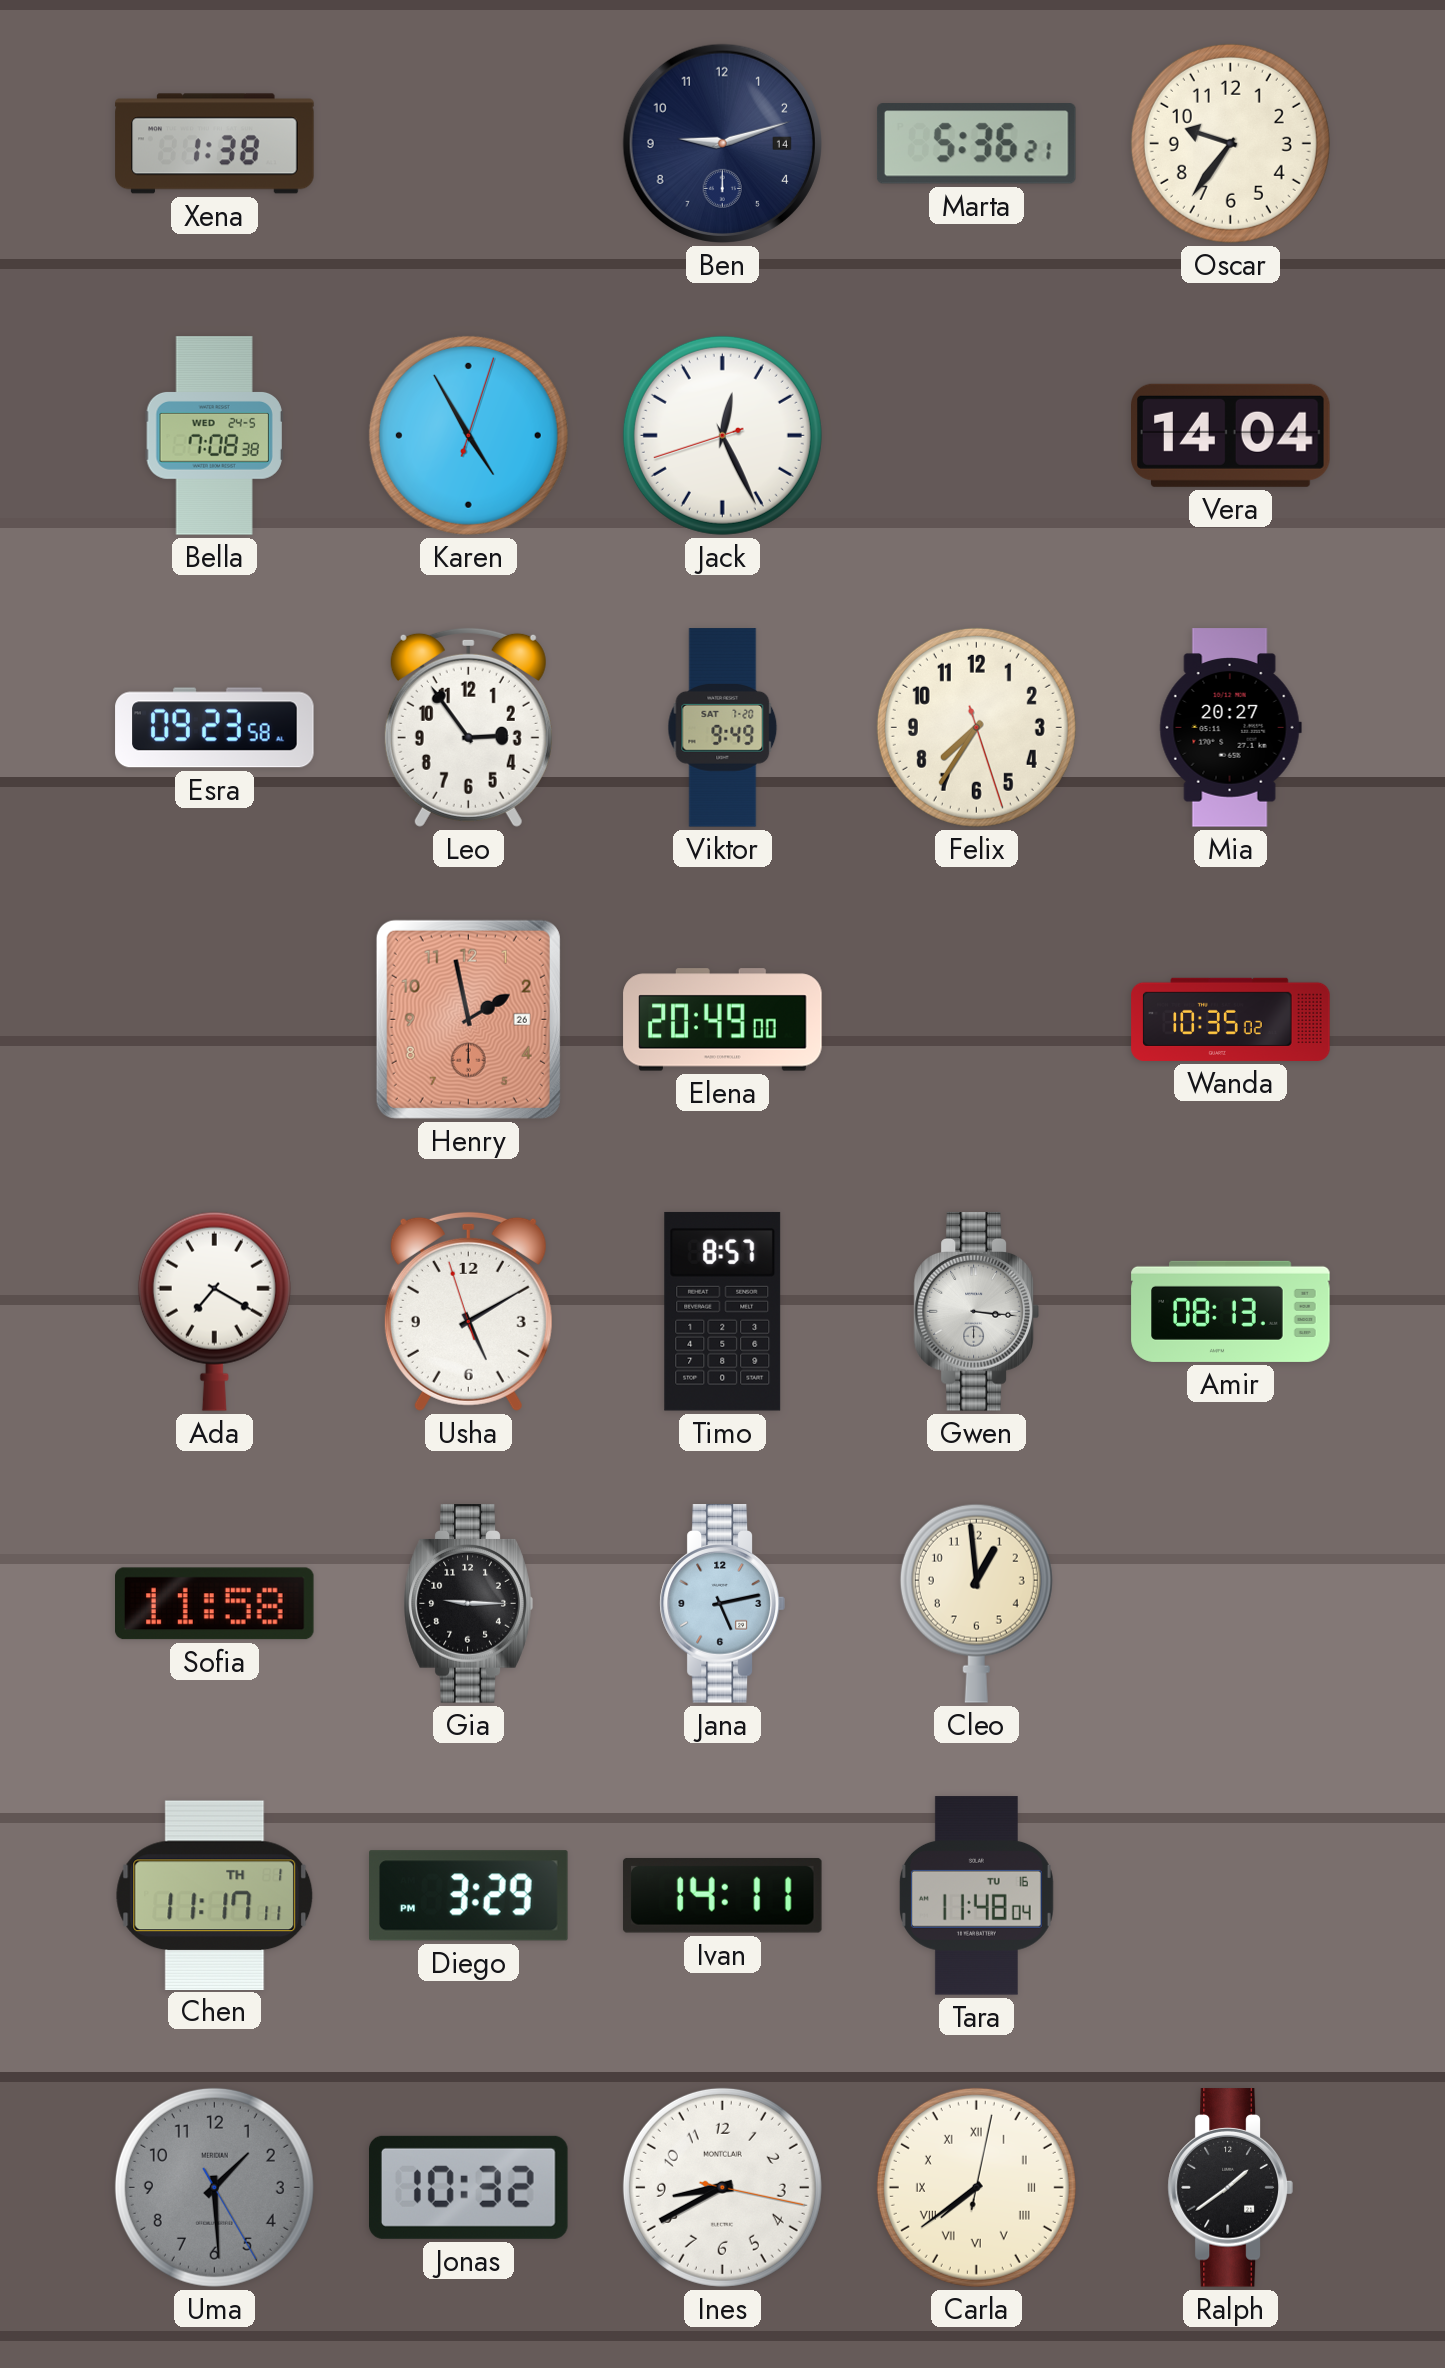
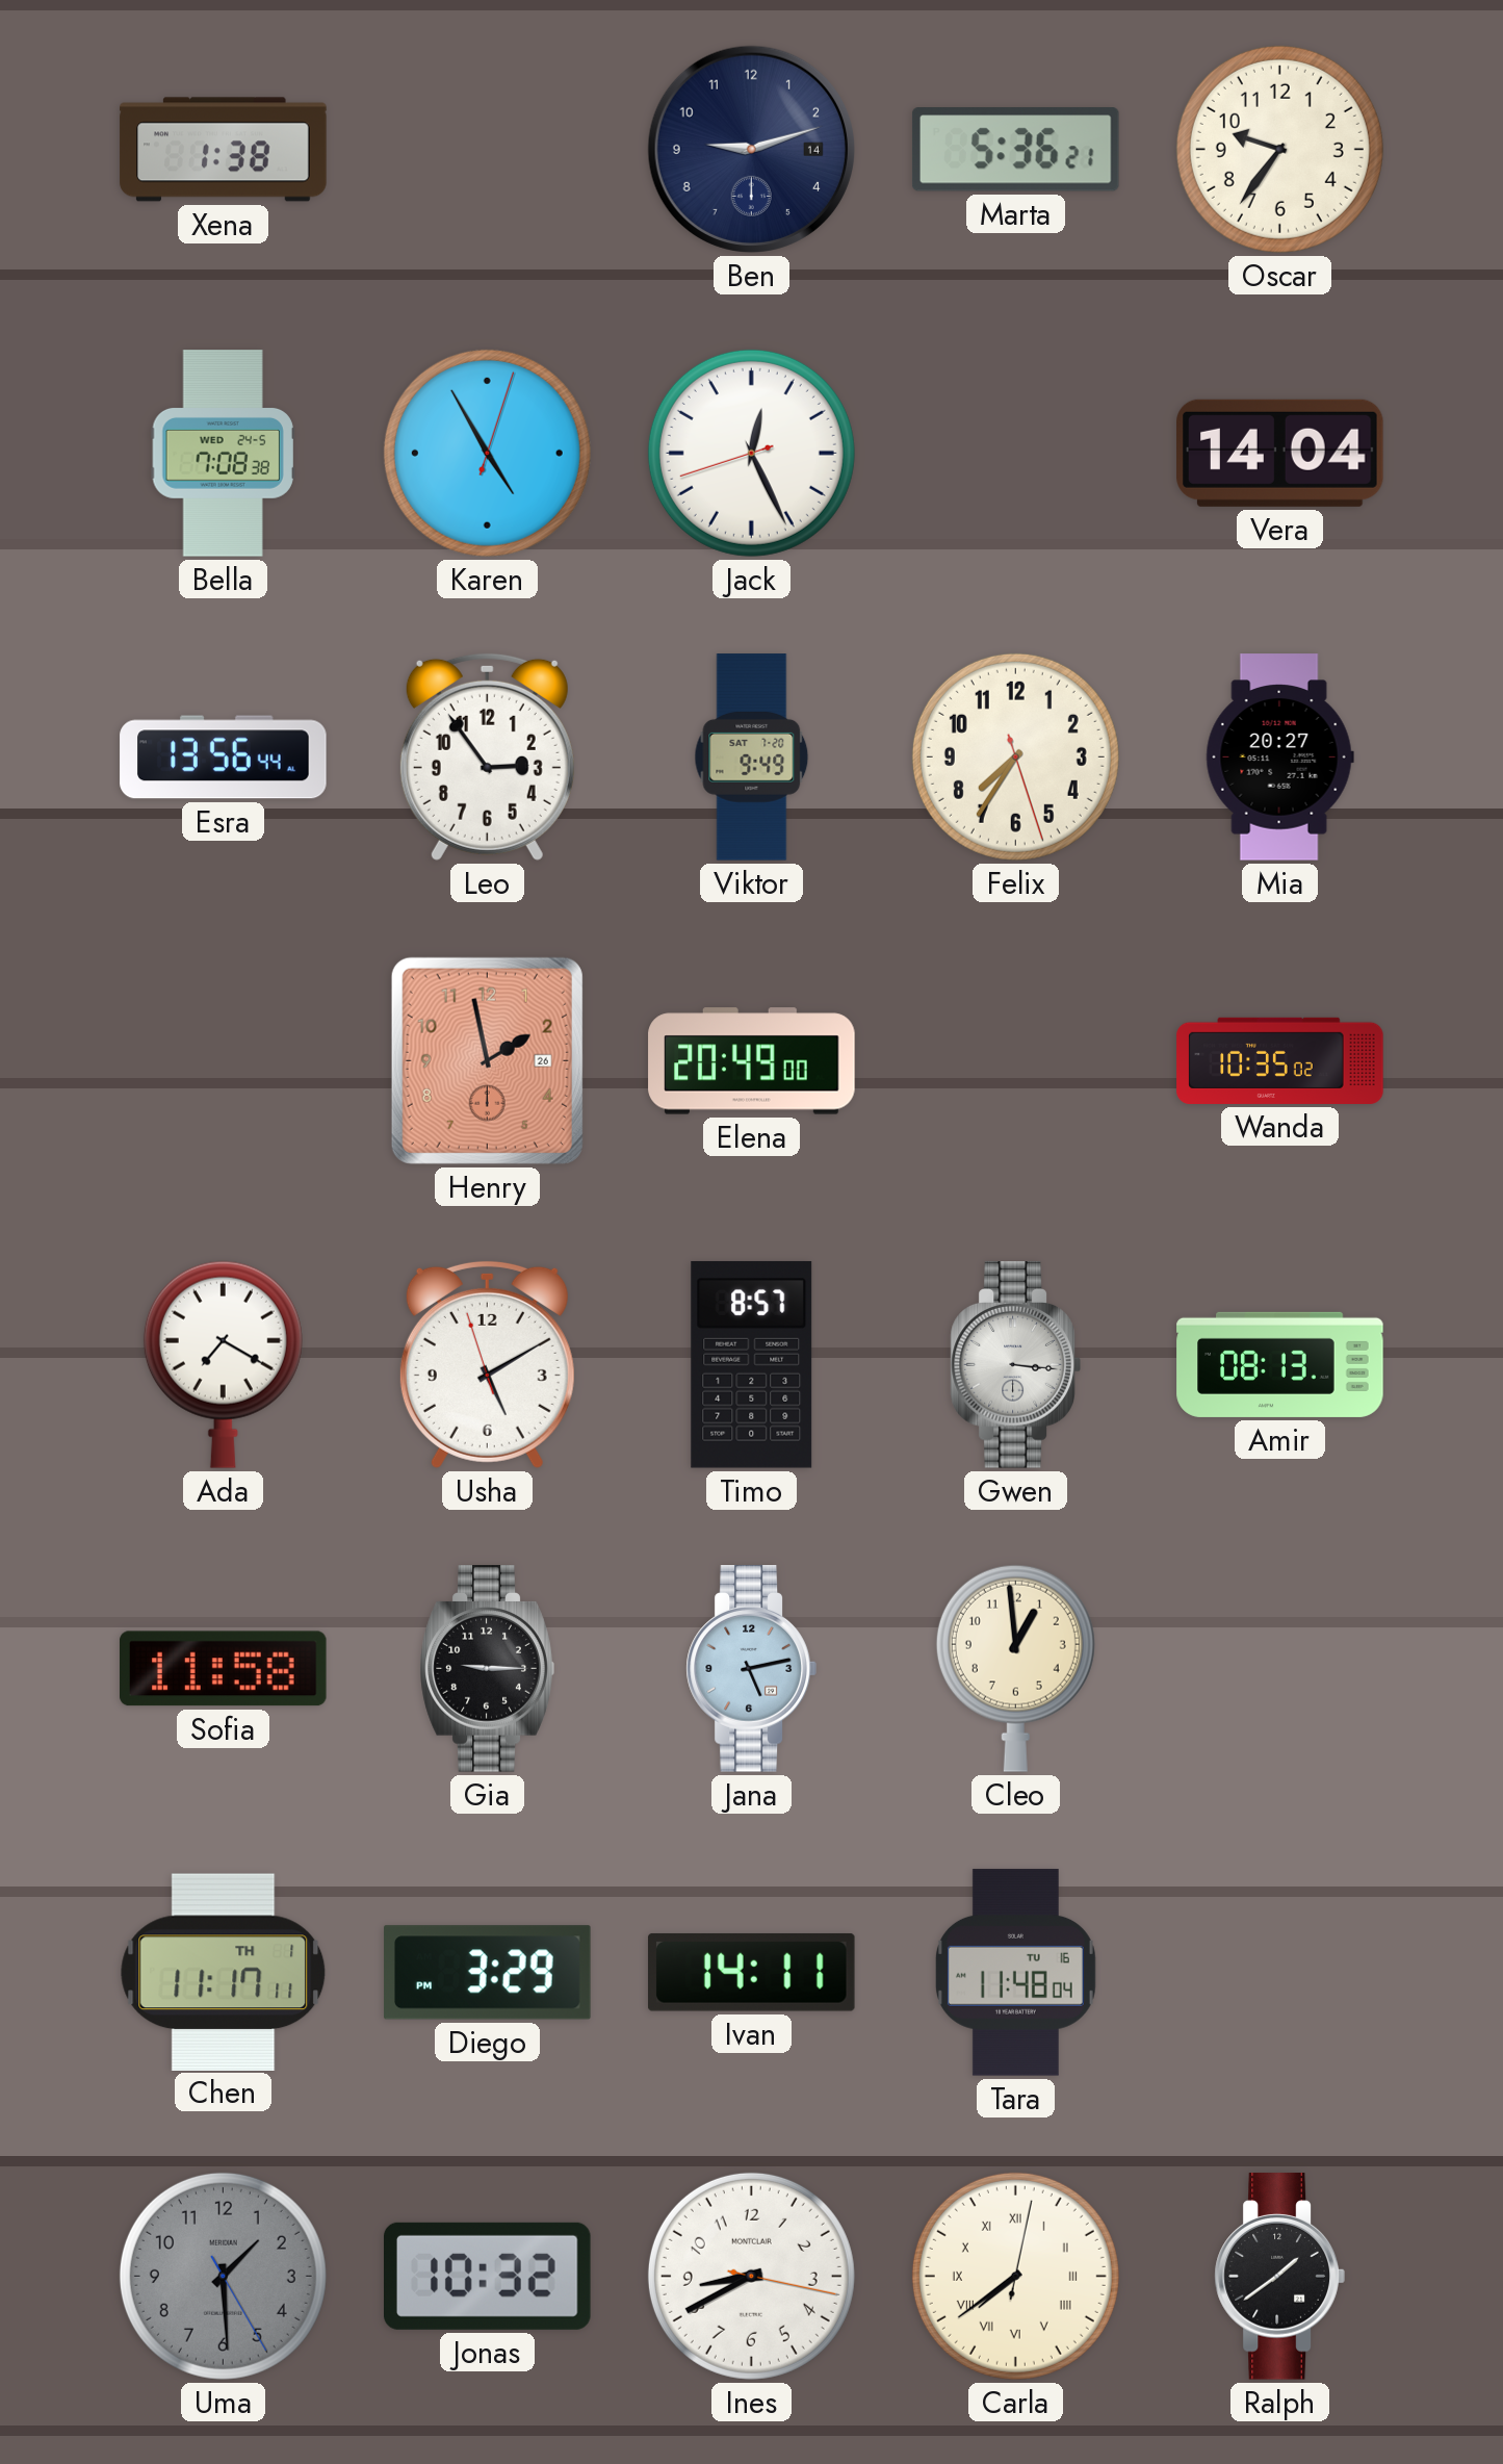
Esra: 09:23 -> 13:56 (224, 758)
